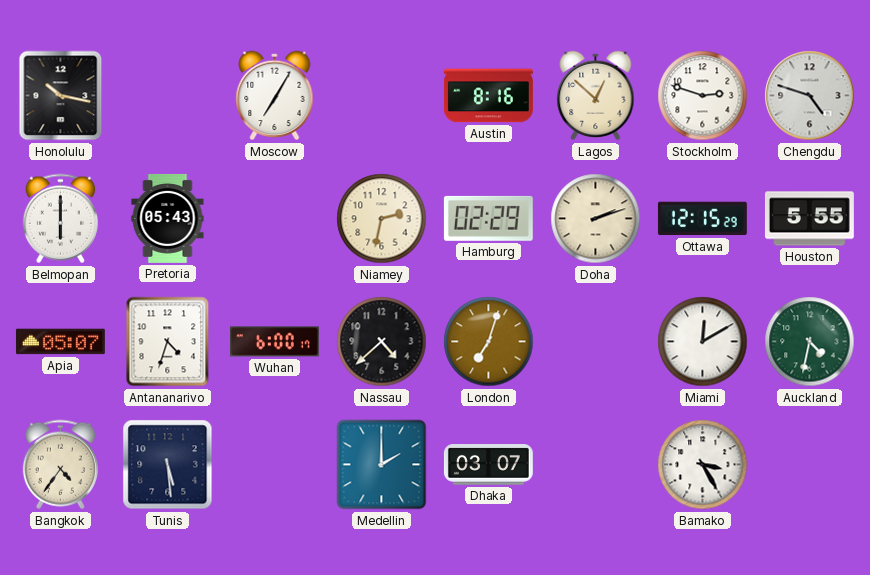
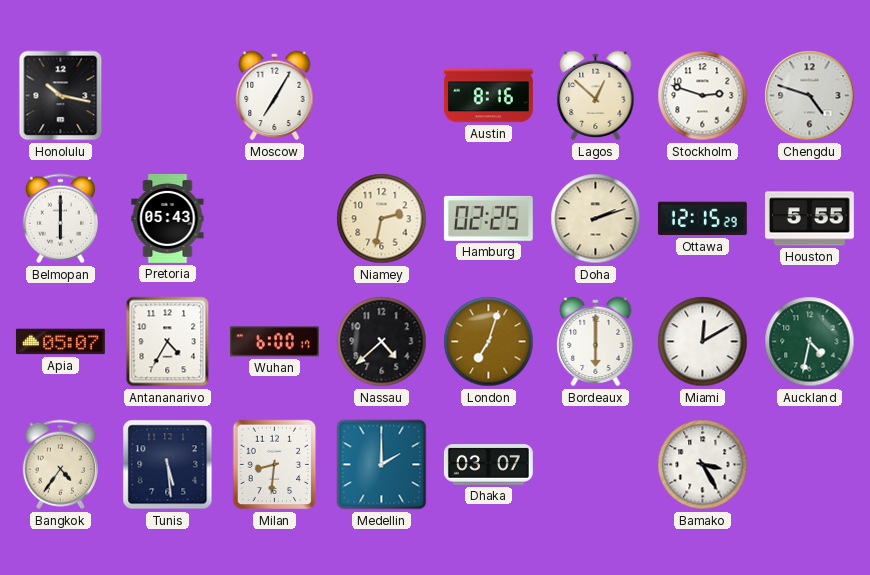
Hamburg: 02:29 -> 02:25 (488, 218)
Antananarivo: 4:33 -> 4:35 (168, 342)
Bordeaux: none -> 6:00 (596, 342)
Milan: none -> 8:31 (275, 465)
